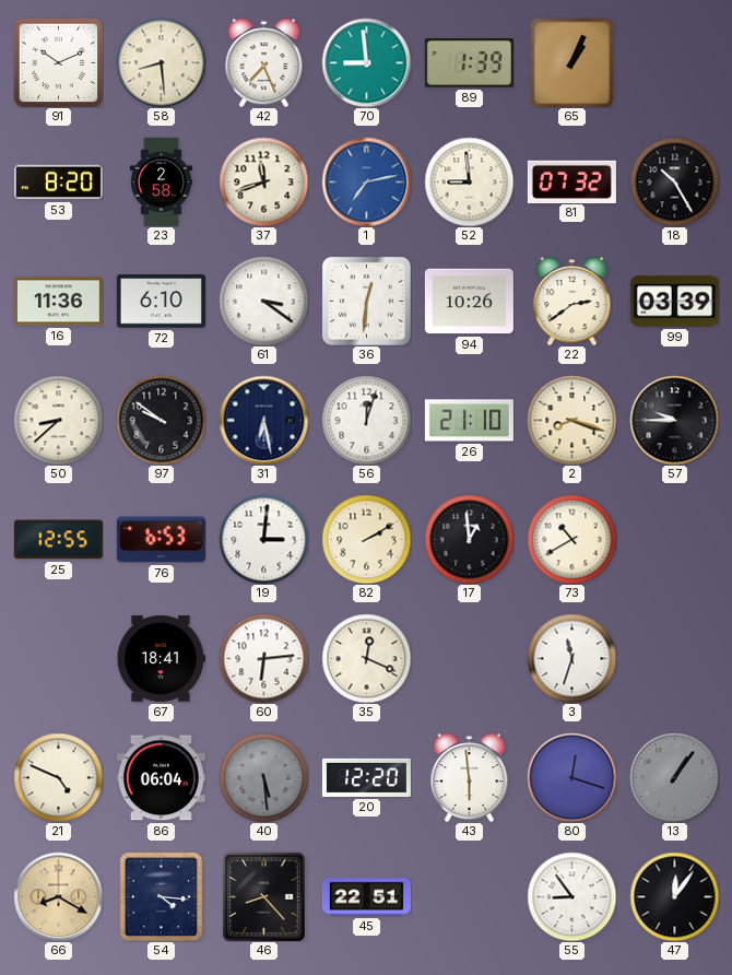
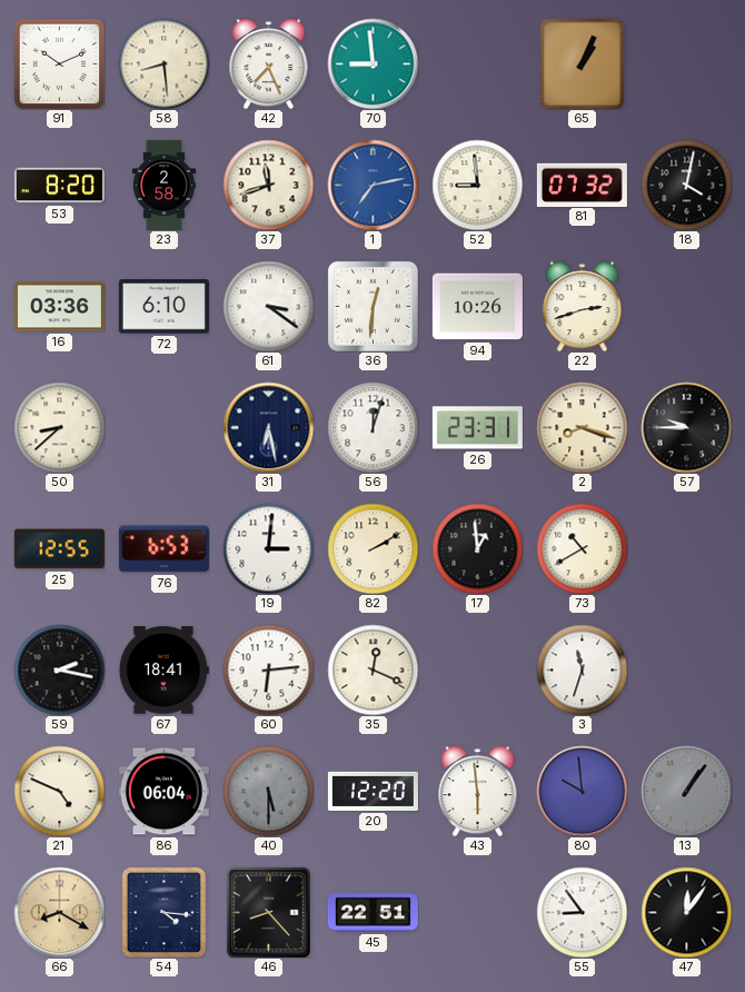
89: 1:39 -> none (469, 63)
18: 10:25 -> 4:02 (686, 185)
16: 11:36 -> 03:36 (59, 307)
22: 2:39 -> 2:42 (583, 306)
99: 03:39 -> none (674, 302)
97: 9:51 -> none (161, 420)
26: 21:10 -> 23:31 (477, 428)
59: none -> 2:17 (59, 669)
40: 5:29 -> 5:30 (268, 791)
80: 12:18 -> 9:59 (582, 791)
